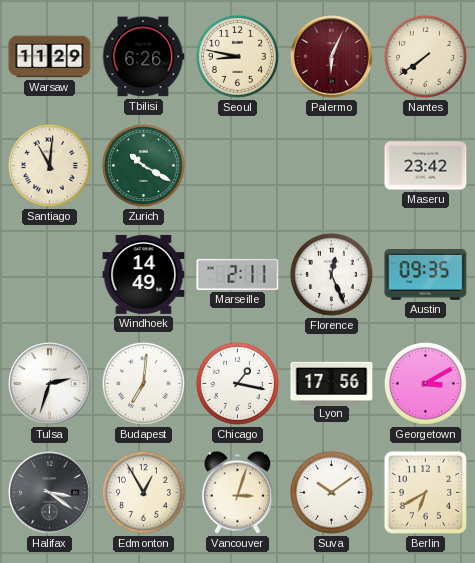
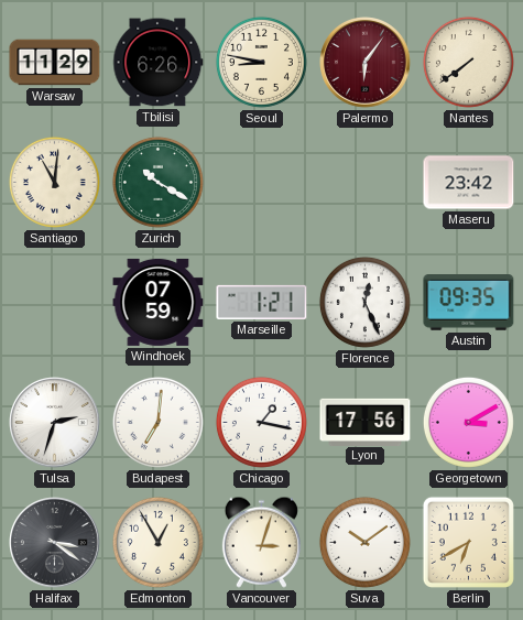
Palermo: 6:04 -> 6:06 (366, 63)
Windhoek: 14:49 -> 07:59 (159, 302)
Marseille: 2:11 -> 1:21 (262, 302)
